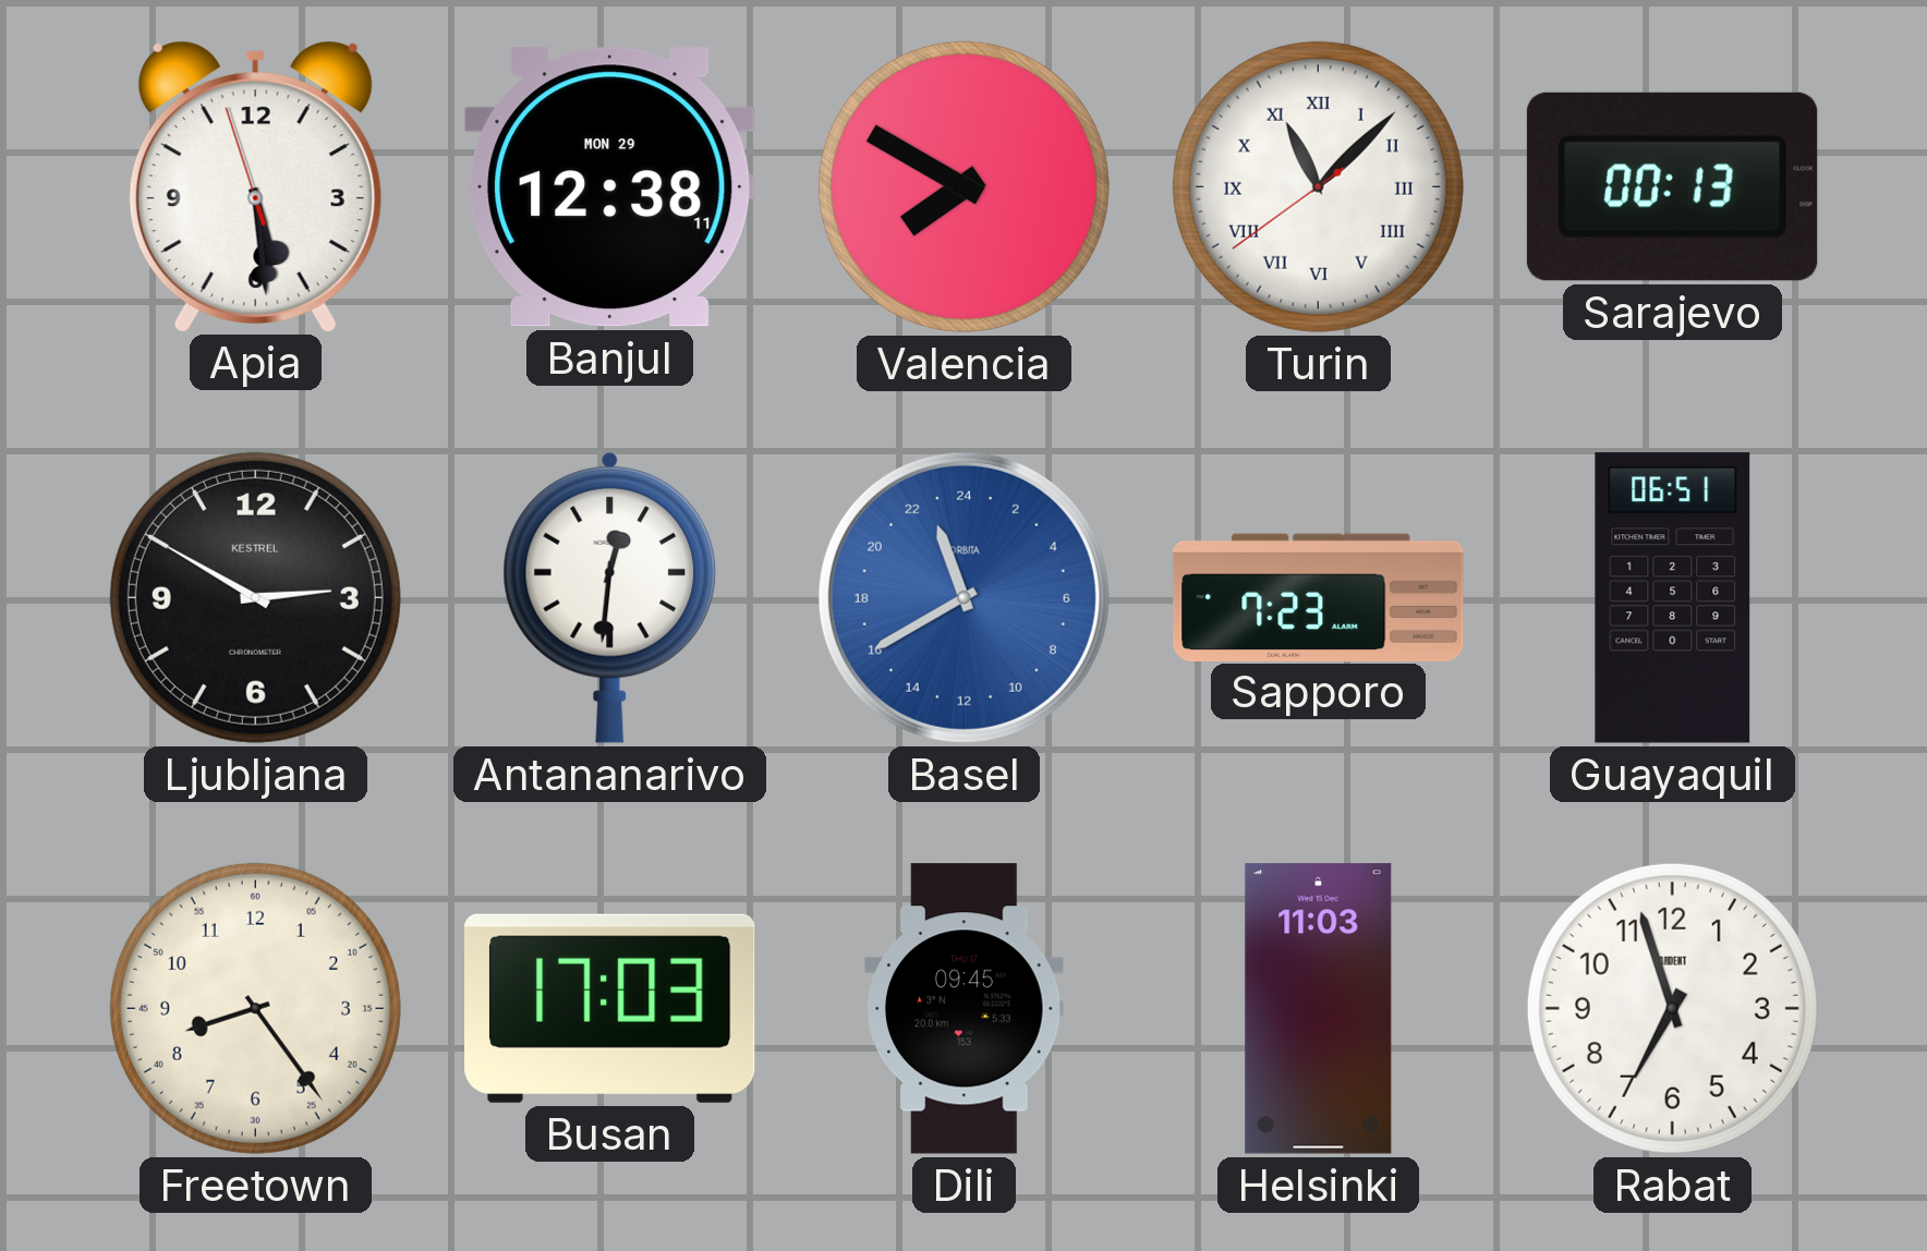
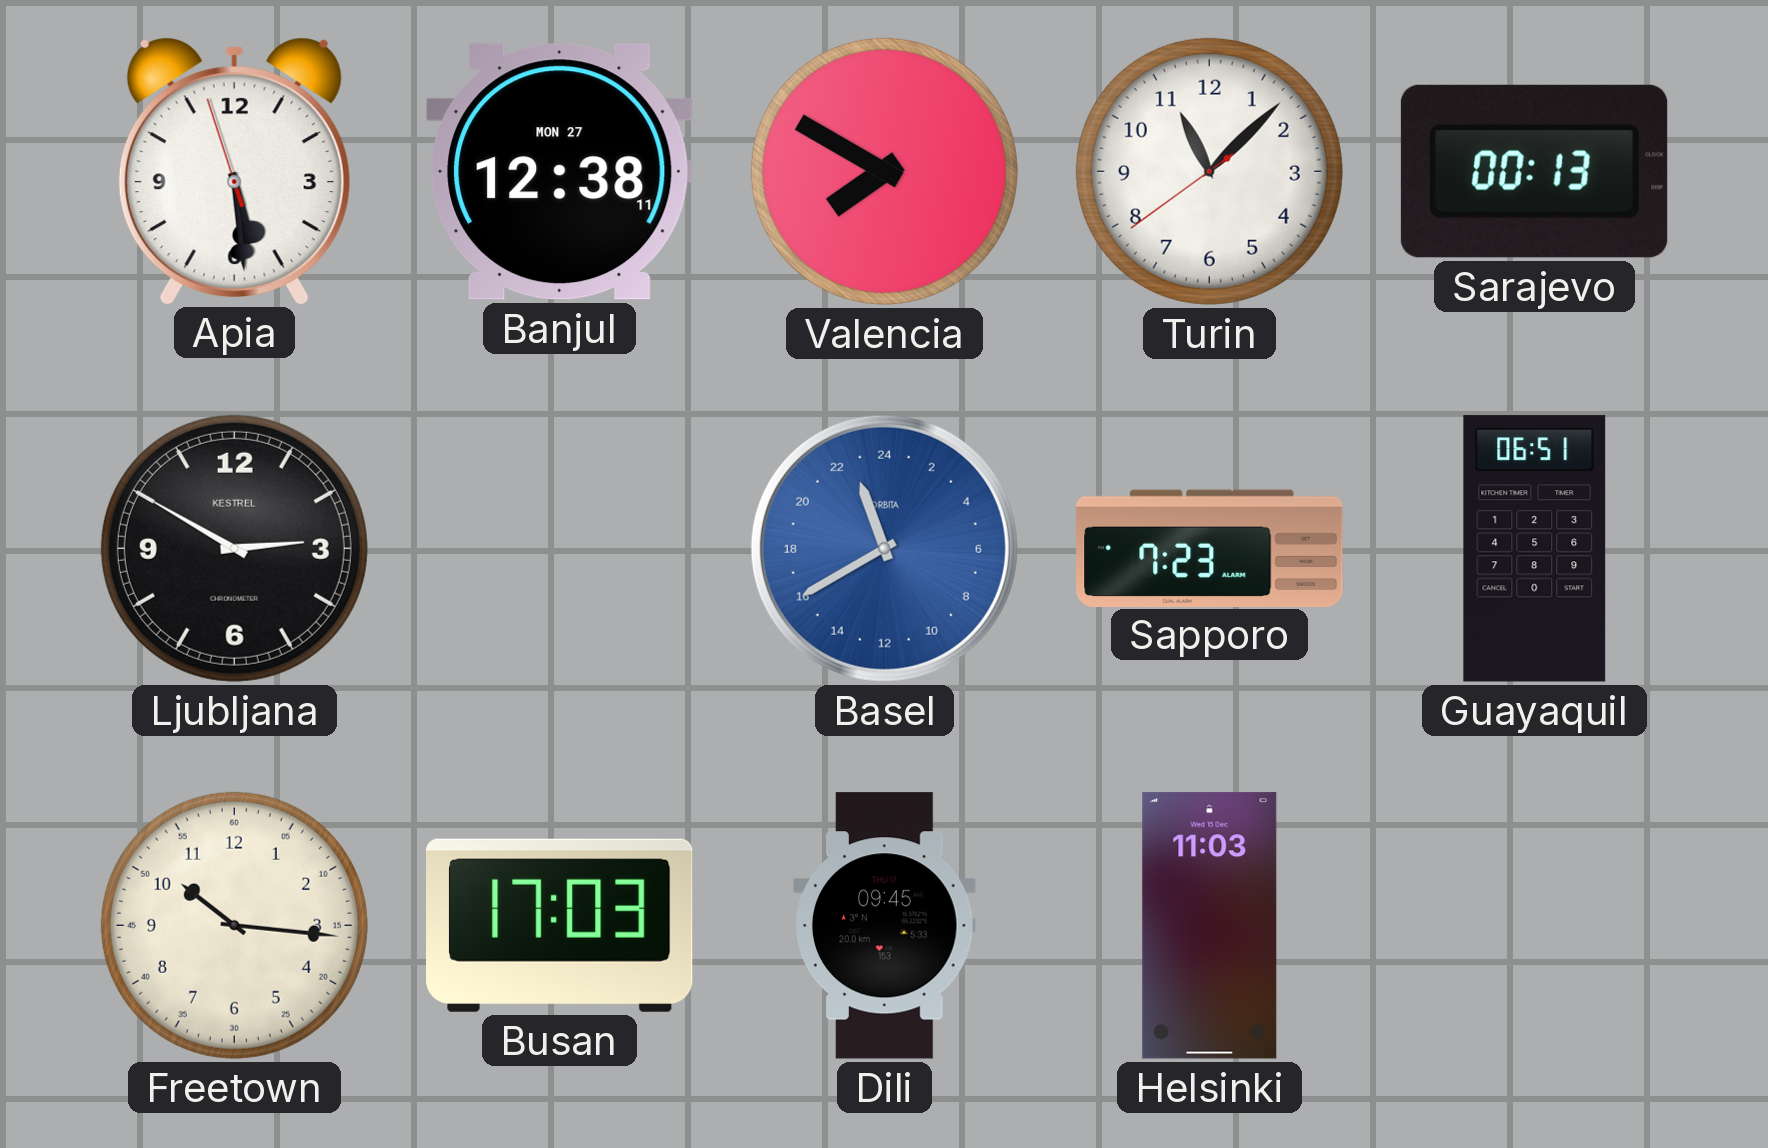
Banjul date: MON 29 -> MON 27 (560, 172)
Turin numerals: Roman -> Arabic (1209, 171)
Antananarivo: 12:31 -> none (610, 597)
Freetown: 8:24 -> 10:16 (234, 925)
Rabat: 6:57 -> none (1672, 1008)
